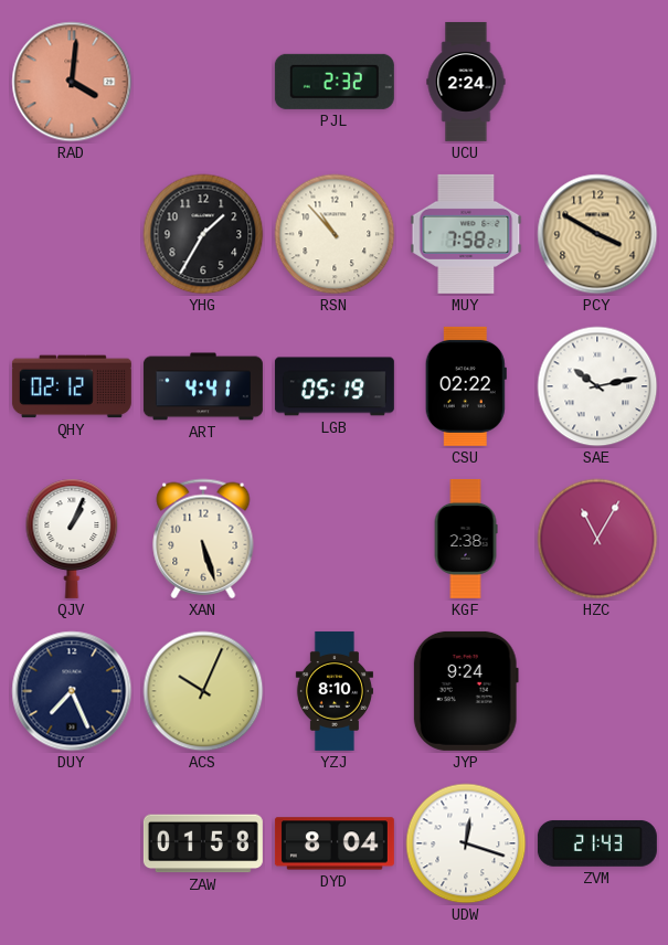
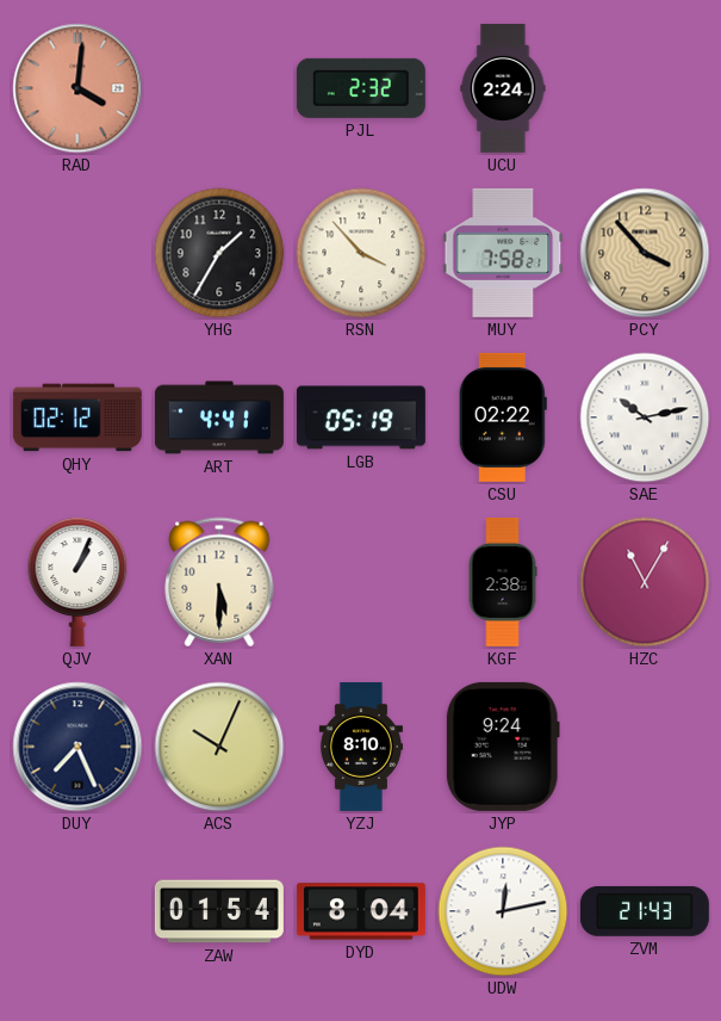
RSN: 10:53 -> 3:53 (361, 253)
PCY: 3:50 -> 3:53 (645, 253)
XAN: 5:27 -> 5:30 (219, 582)
ZAW: 01:58 -> 01:54 (219, 911)
UDW: 12:18 -> 12:13 (503, 911)
